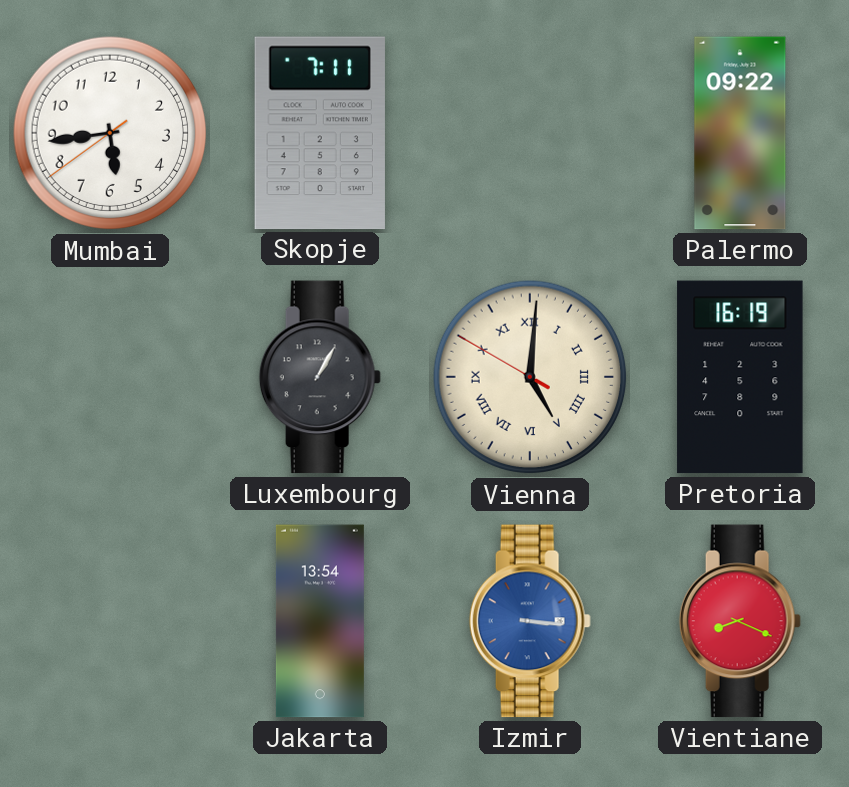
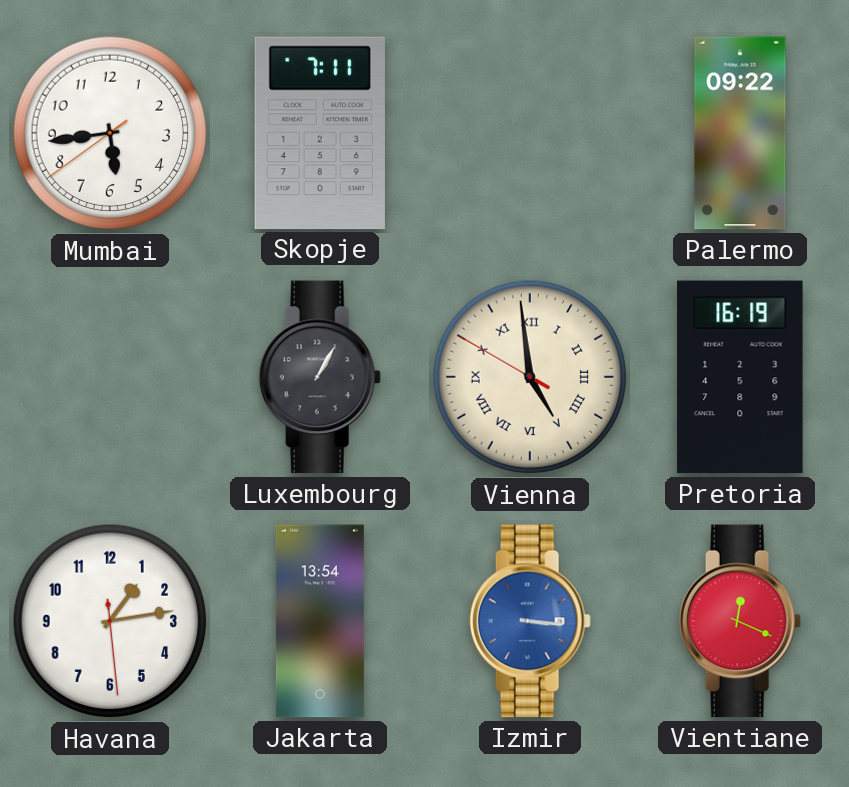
Vienna: 5:00 -> 4:58 (530, 377)
Havana: none -> 1:13 (110, 621)
Vientiane: 8:19 -> 12:19 (740, 621)
